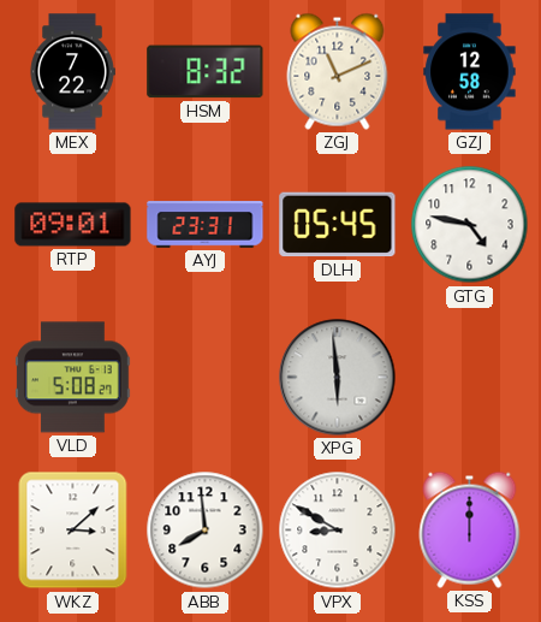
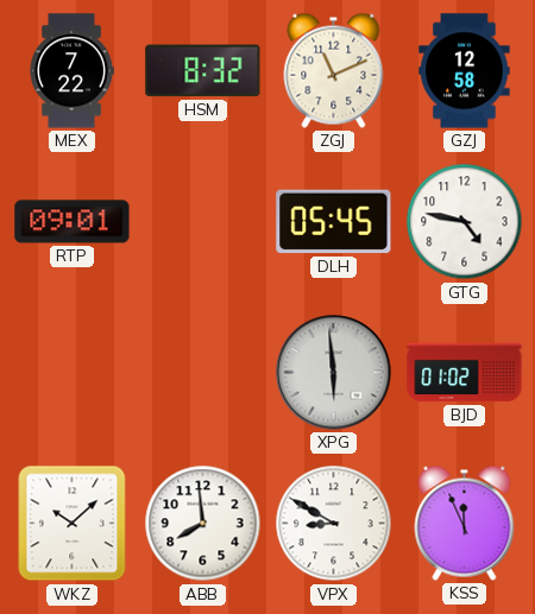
AYJ: 23:31 -> none (206, 225)
VLD: 5:08 -> none (73, 378)
BJD: none -> 01:02 (465, 373)
WKZ: 3:08 -> 10:08 (73, 524)
KSS: 12:00 -> 11:56 (465, 523)
